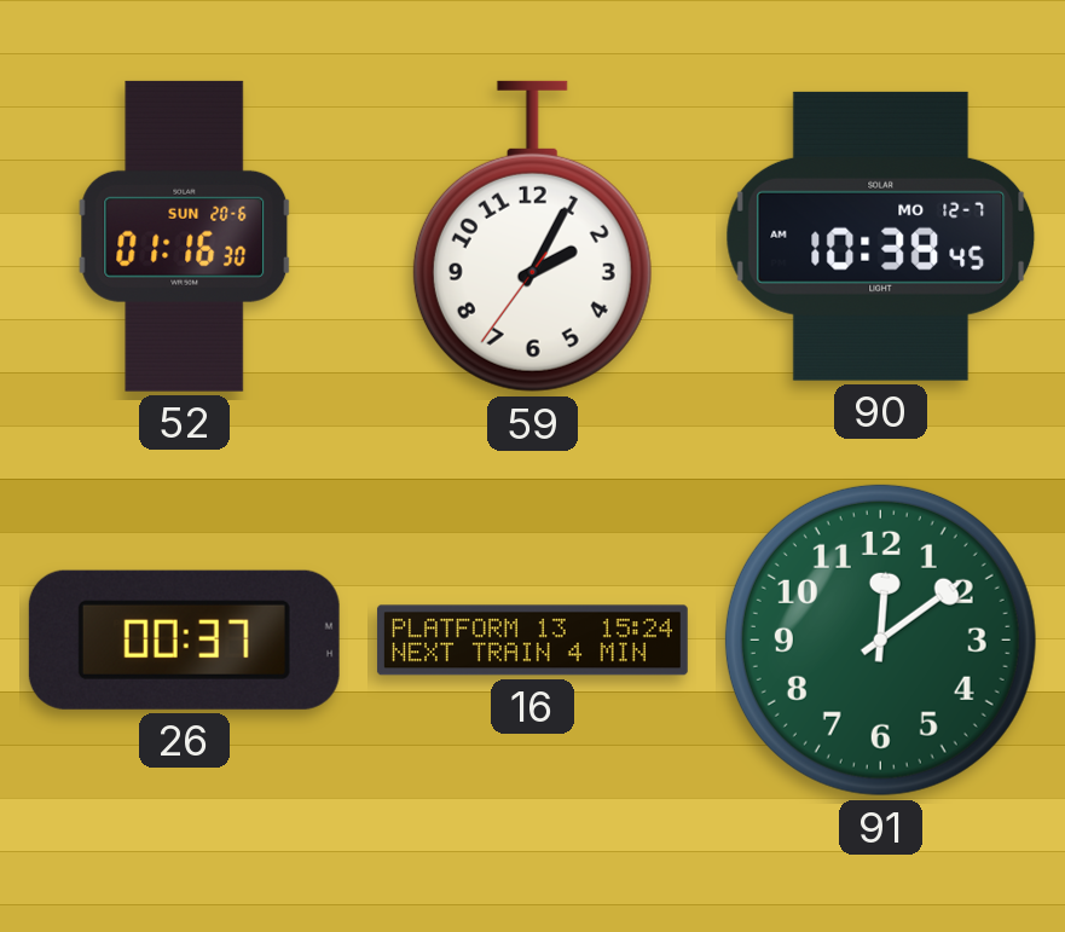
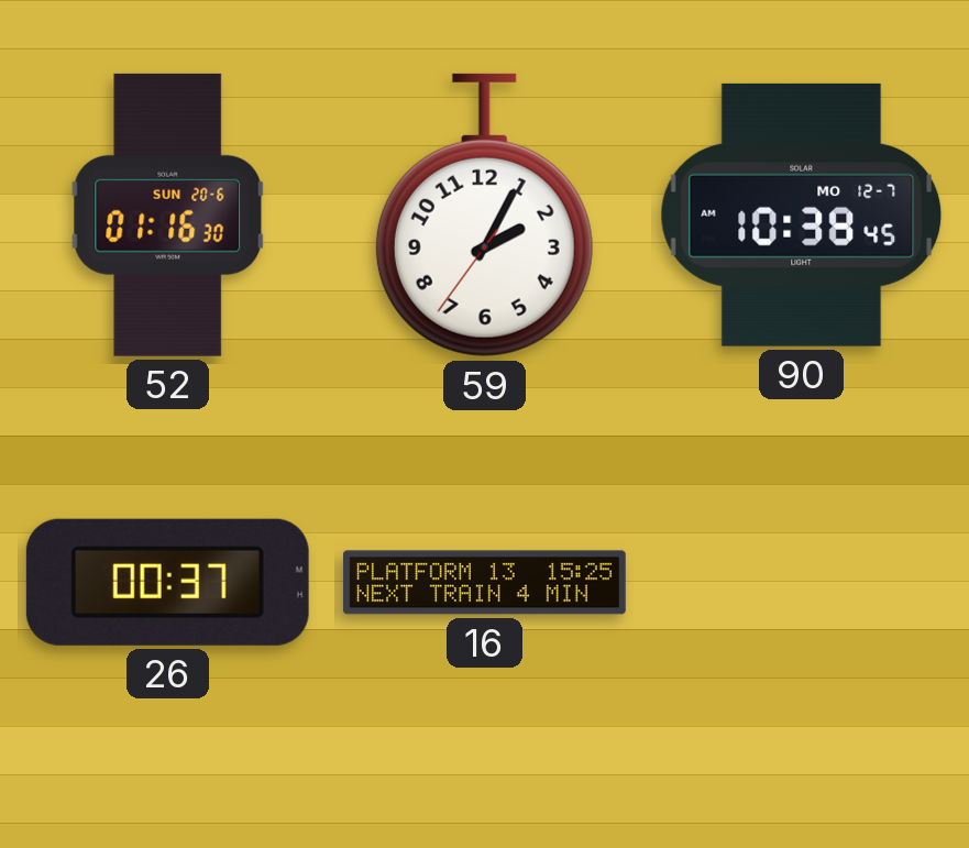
16: 15:24 -> 15:25 (484, 583)
91: 12:09 -> none (880, 639)
